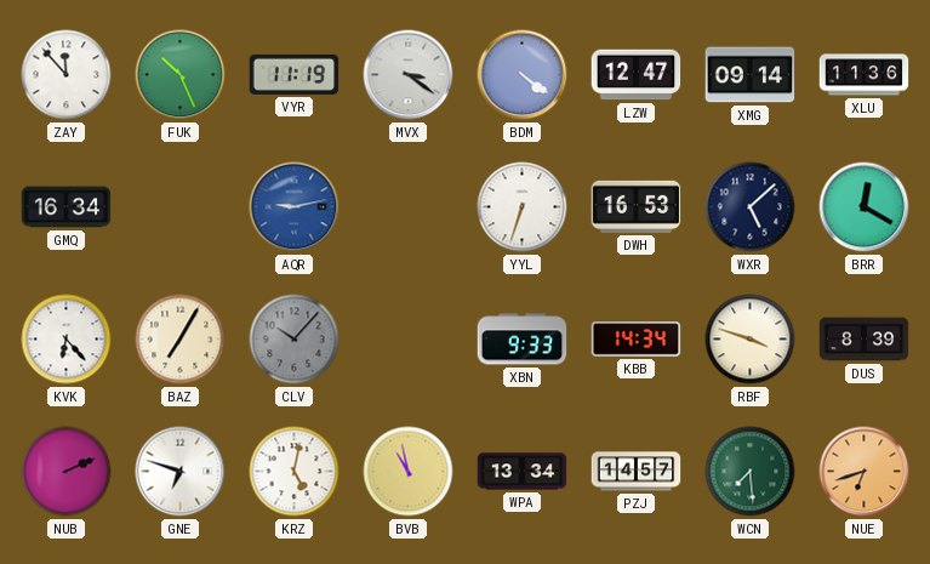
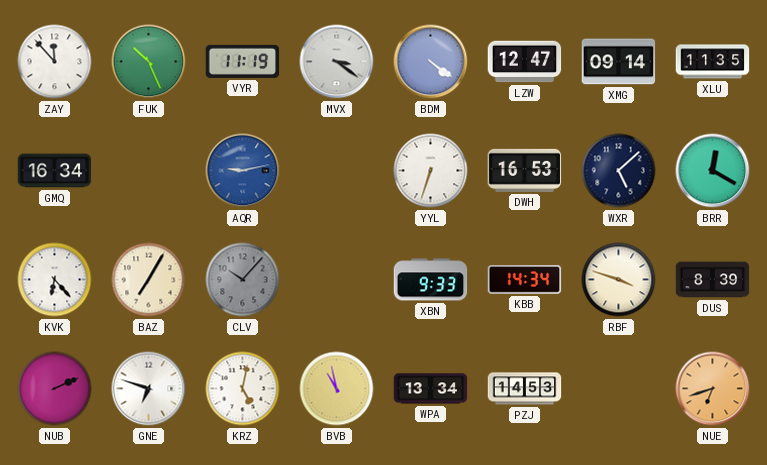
XLU: 11:36 -> 11:35 (713, 62)
PZJ: 14:57 -> 14:53 (525, 389)
WCN: 7:29 -> none (751, 472)
